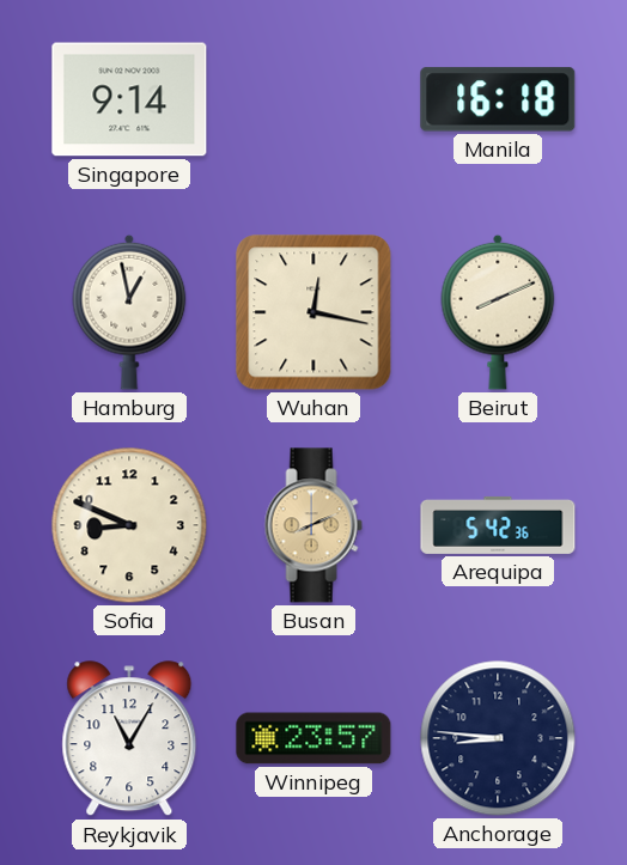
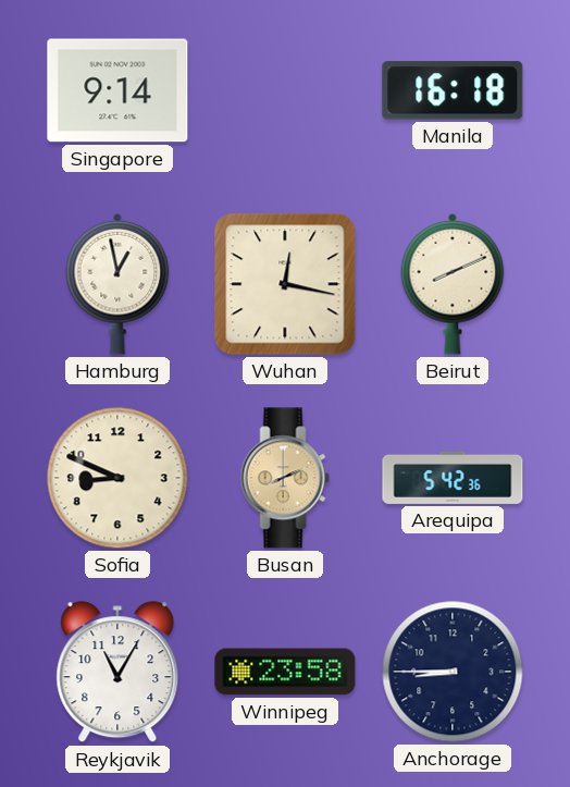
Winnipeg: 23:57 -> 23:58 (285, 672)
Anchorage: 8:46 -> 8:45 (453, 672)
